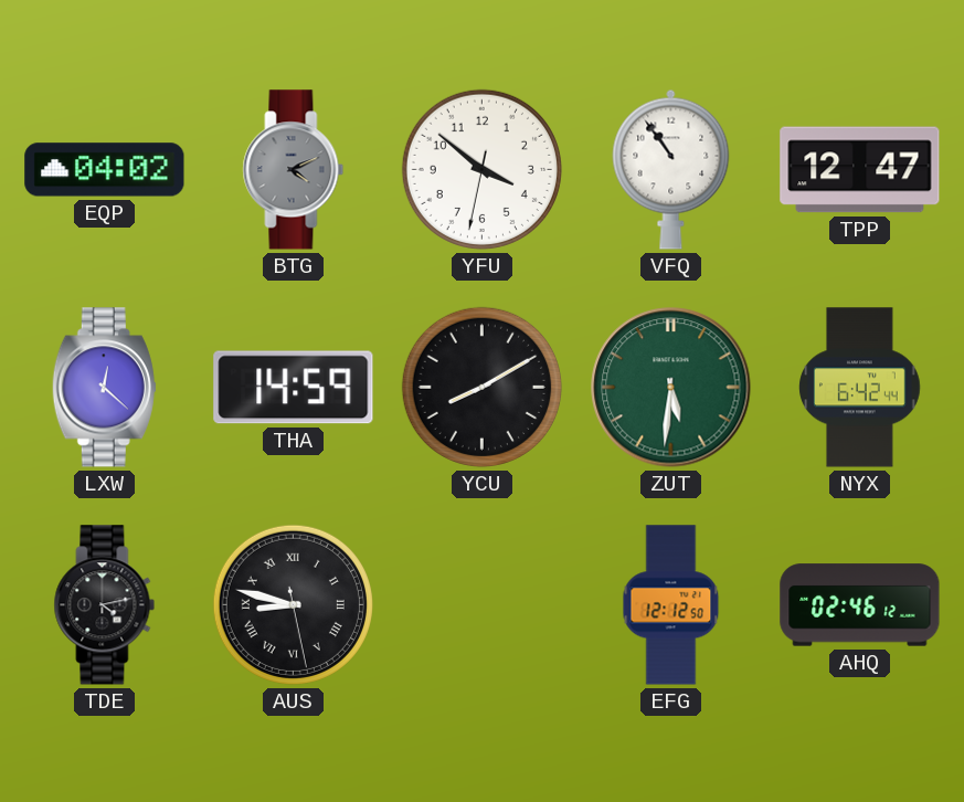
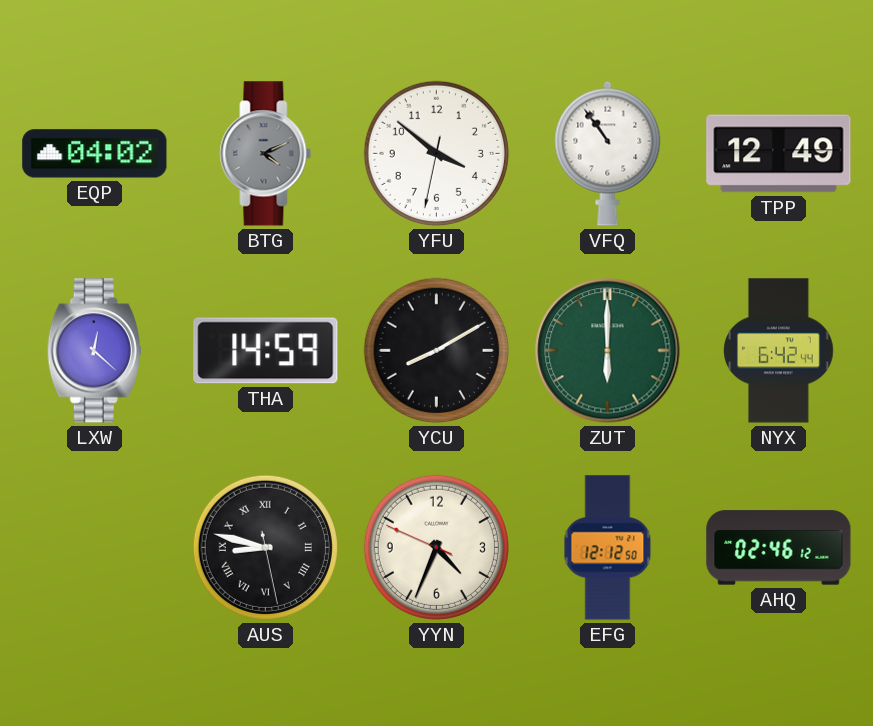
TPP: 12:47 -> 12:49 (779, 154)
ZUT: 5:31 -> 6:00 (608, 351)
TDE: 4:13 -> none (105, 605)
YYN: none -> 4:33 (436, 547)
